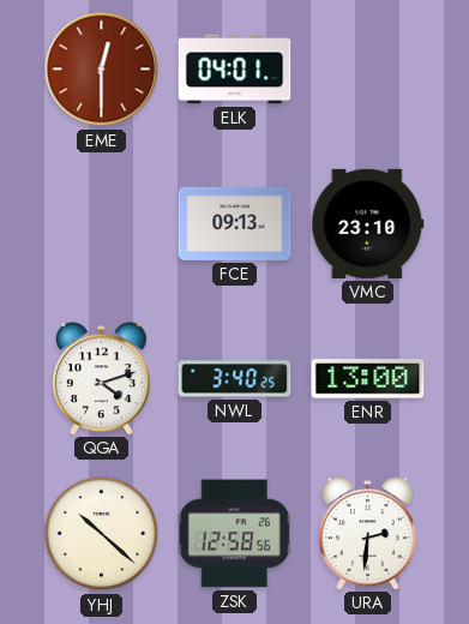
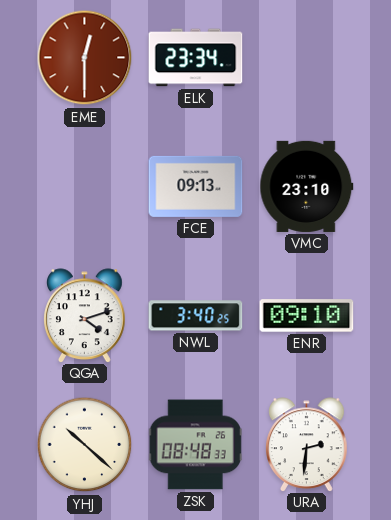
ELK: 04:01 -> 23:34 (196, 58)
ENR: 13:00 -> 09:10 (307, 316)
ZSK: 12:58 -> 08:48 (195, 445)
